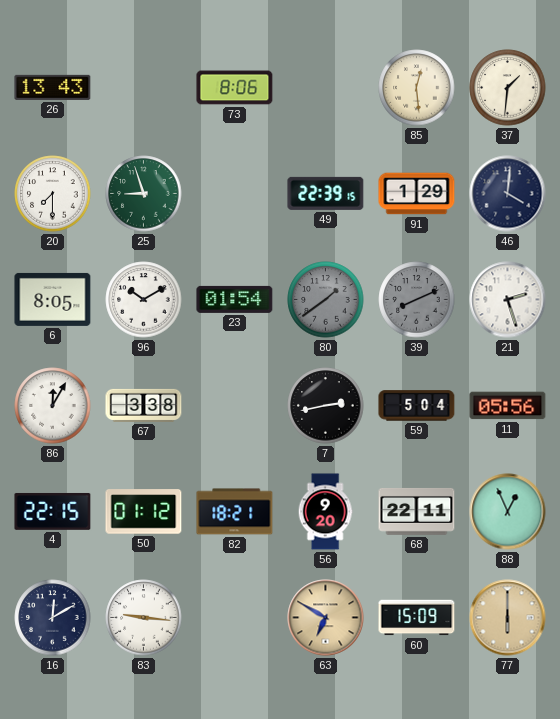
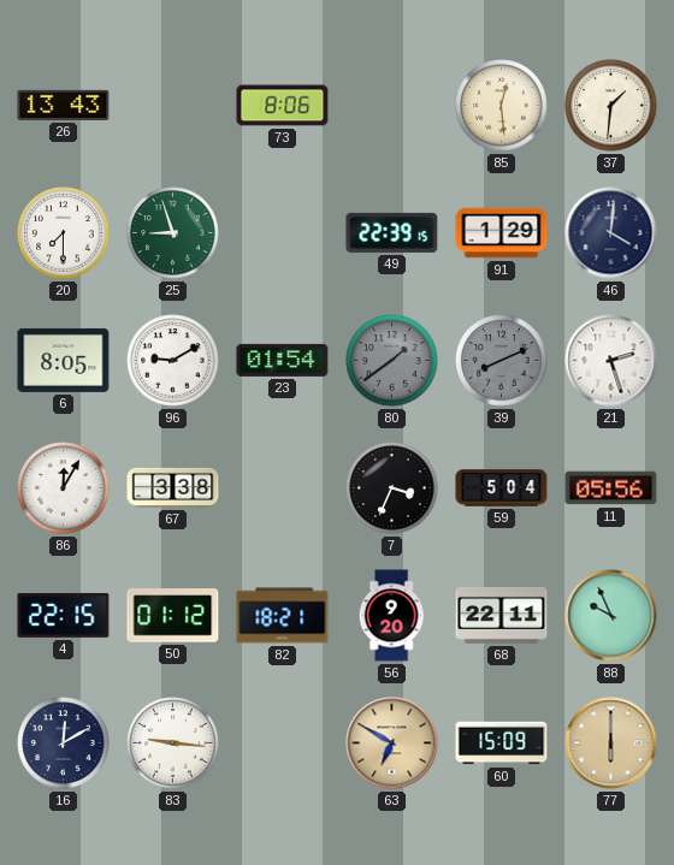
96: 10:10 -> 9:10 (173, 361)
7: 2:43 -> 3:34 (392, 488)
88: 12:56 -> 9:56 (611, 616)
